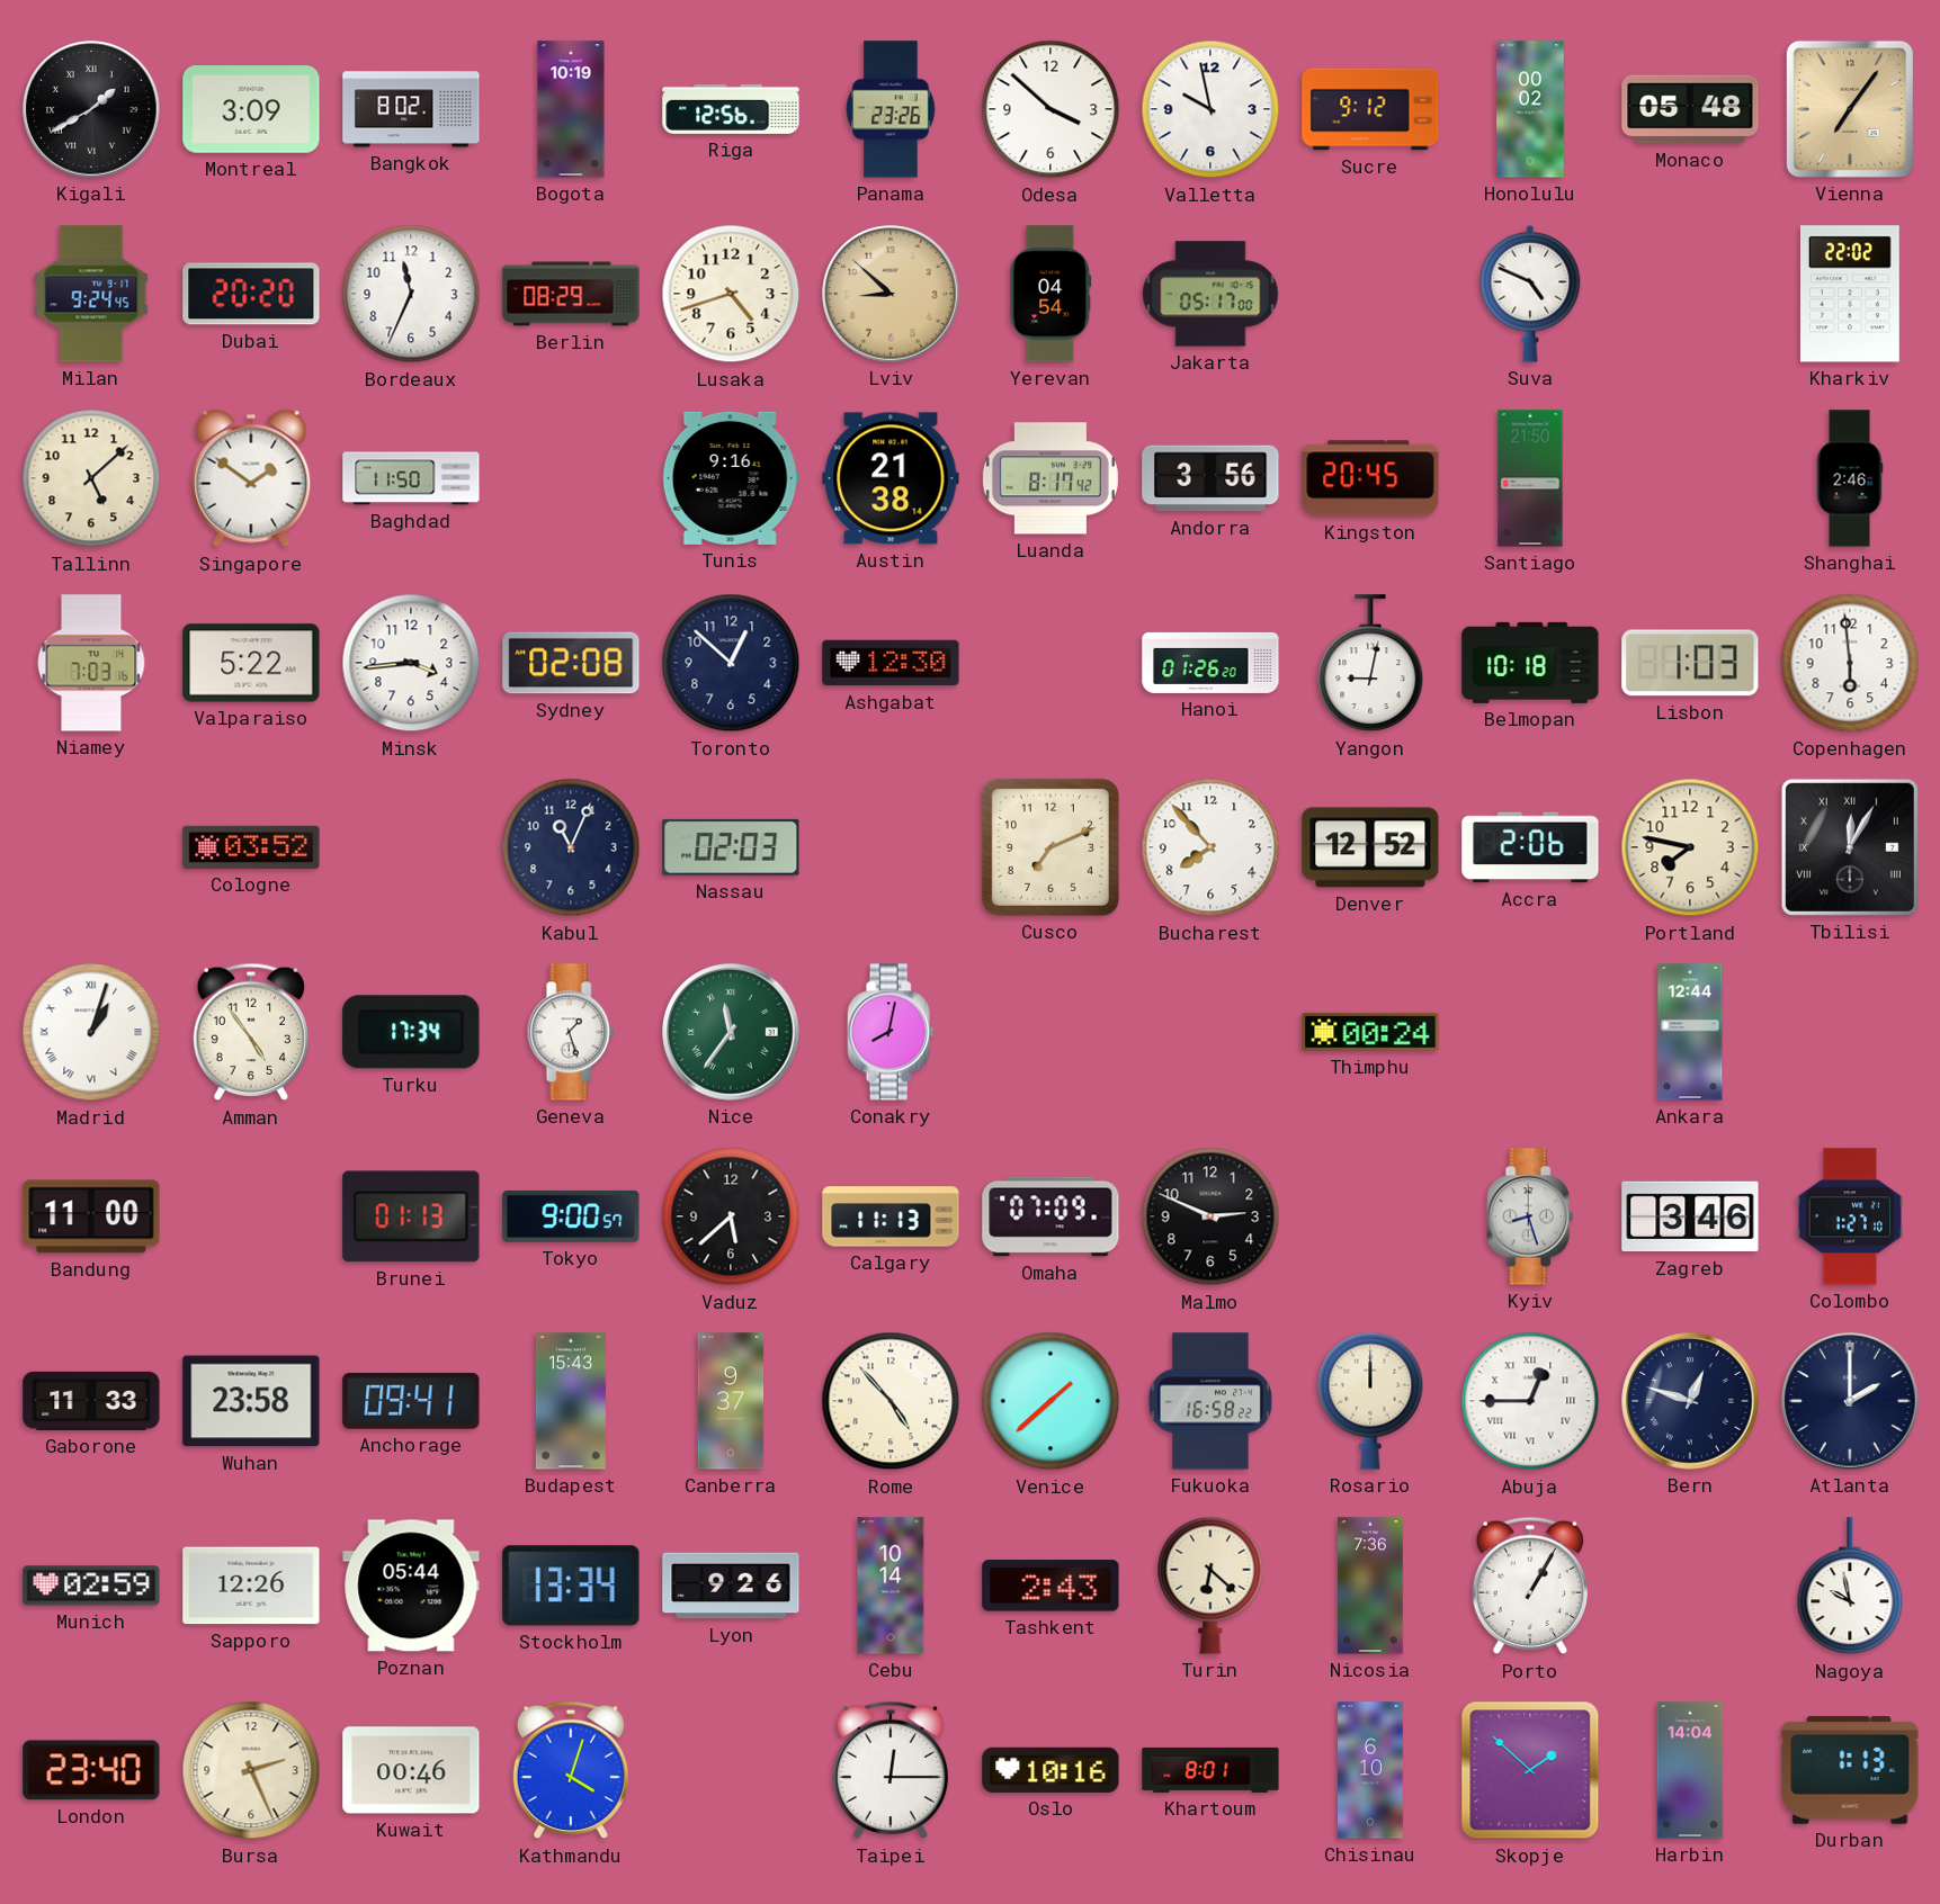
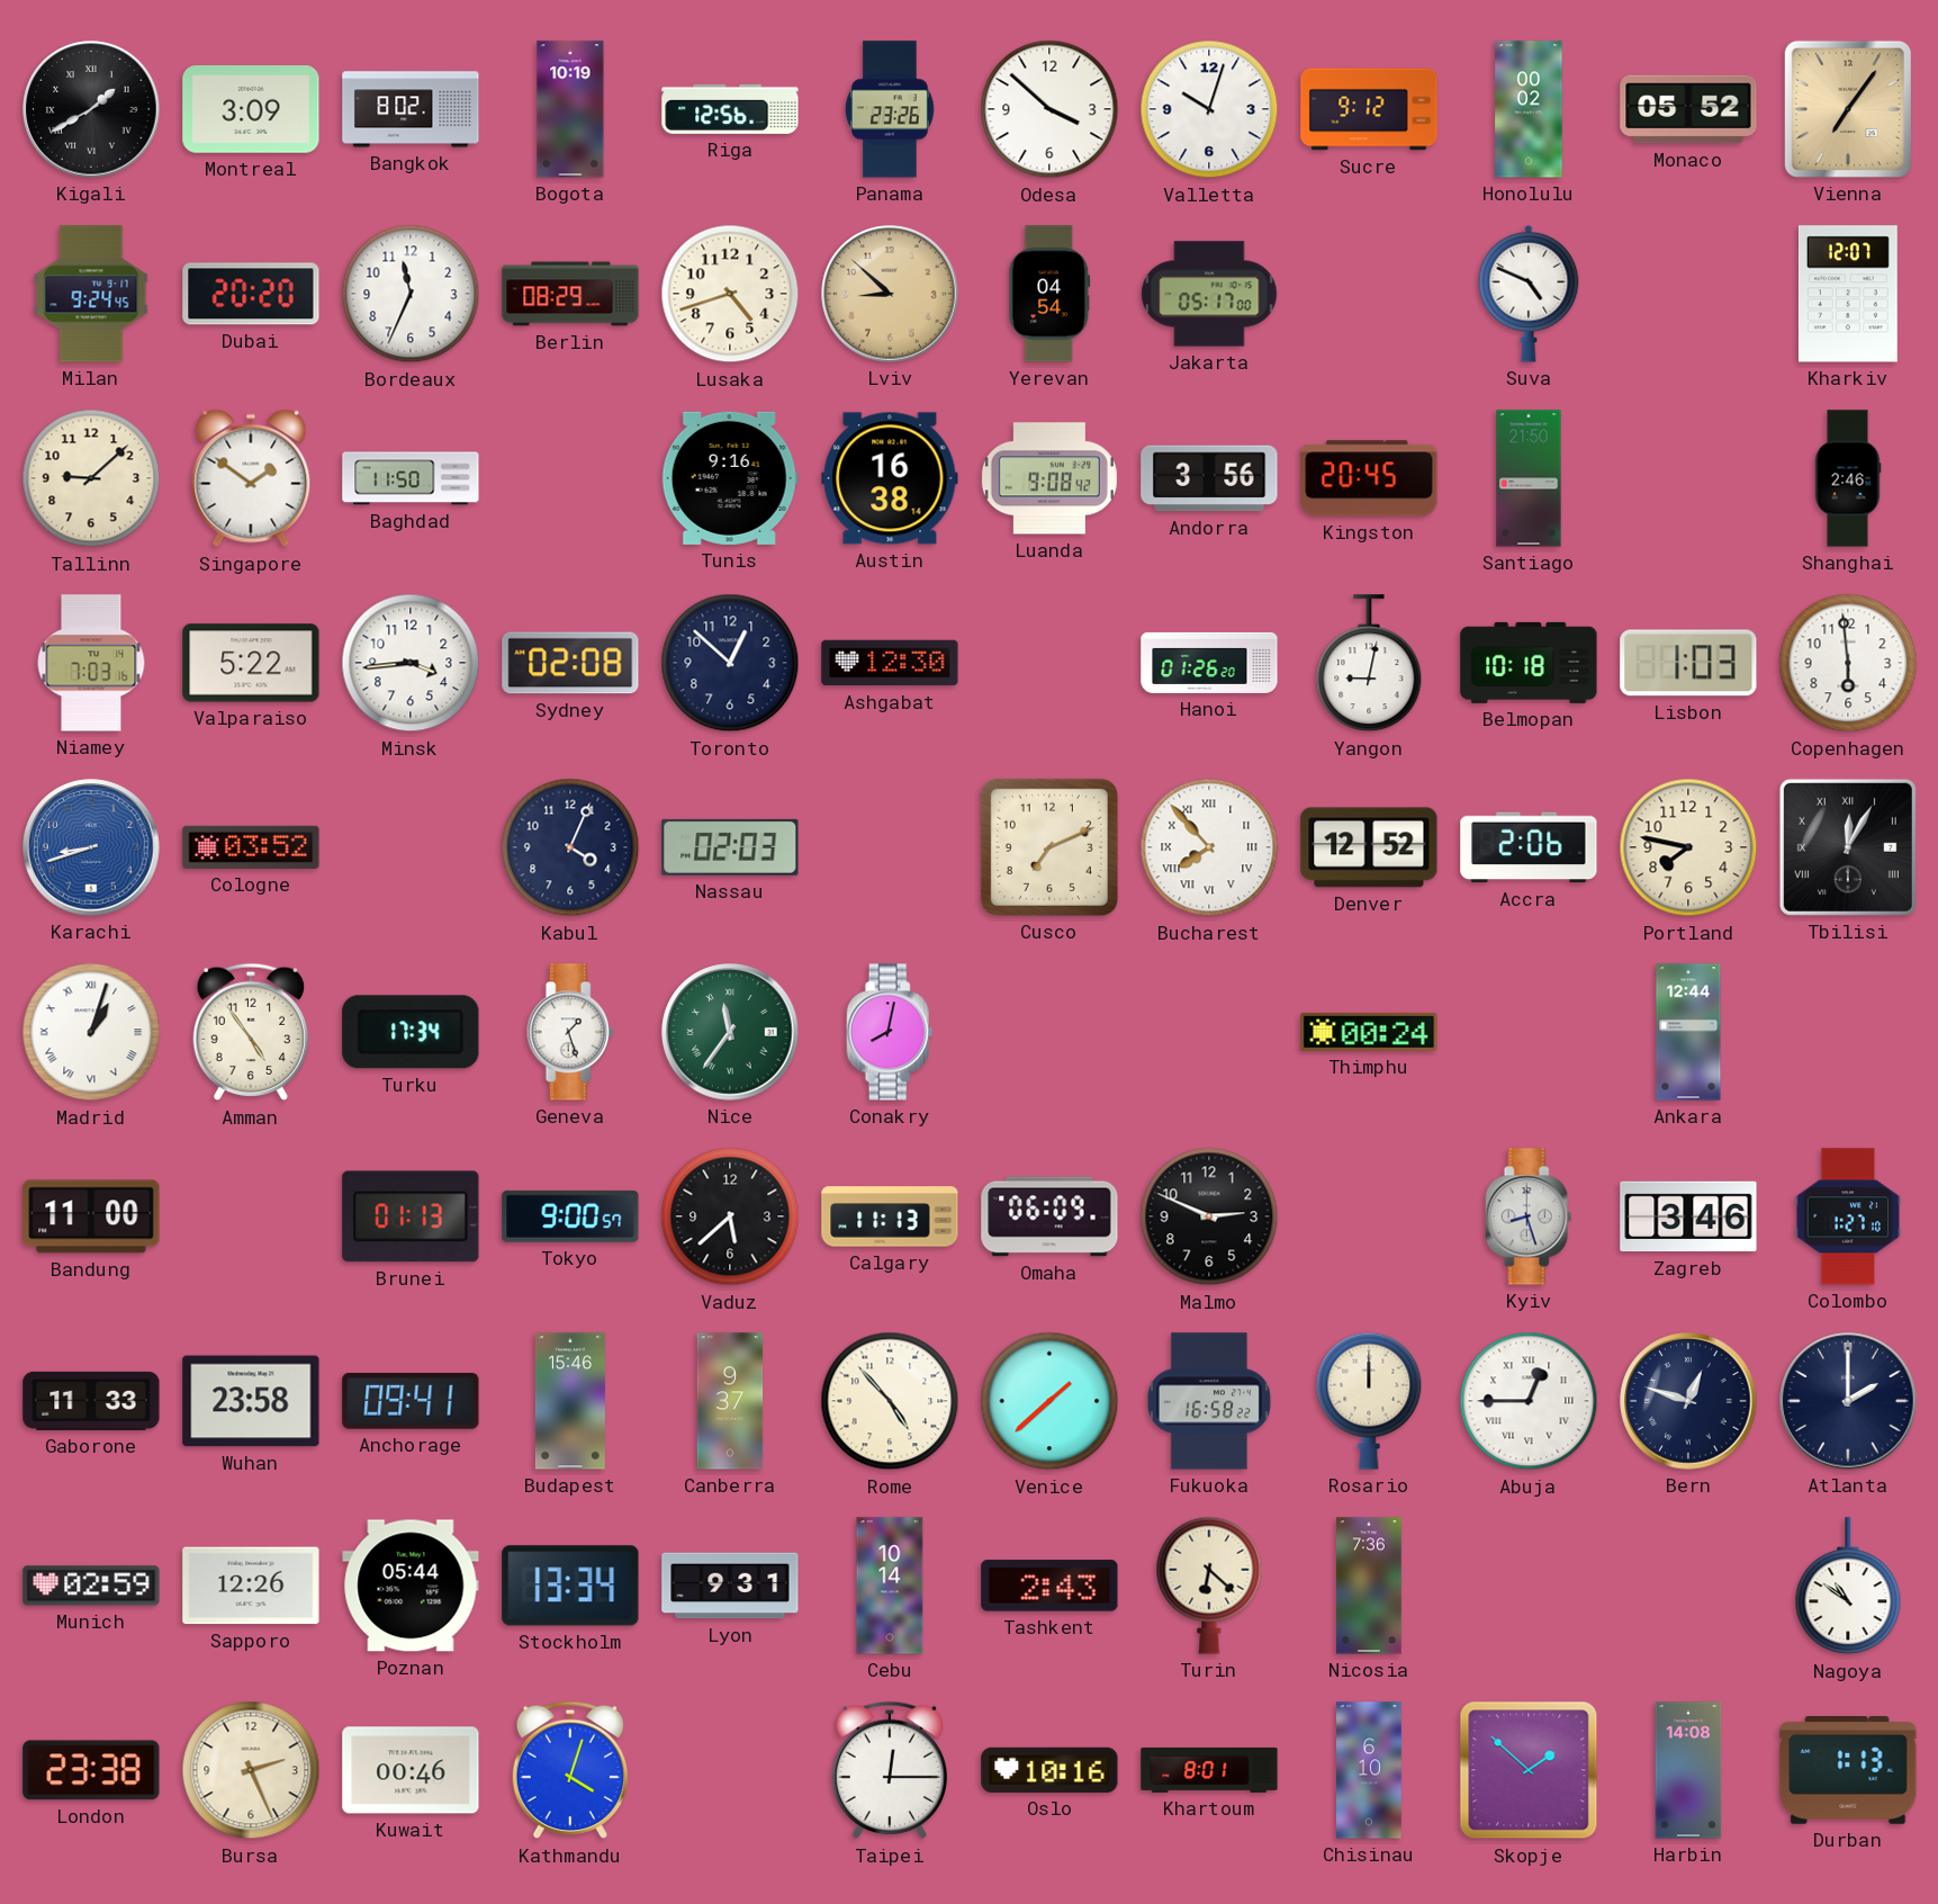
Valletta: 9:58 -> 10:03 (1209, 109)
Monaco: 05:48 -> 05:52 (1688, 109)
Kharkiv: 22:02 -> 12:07 (1848, 294)
Tallinn: 5:08 -> 9:08 (91, 478)
Austin: 21:38 -> 16:38 (890, 478)
Luanda: 8:17 -> 9:08 (1049, 478)
Karachi: none -> 8:42 (91, 847)
Kabul: 11:04 -> 4:04 (570, 847)
Bucharest numerals: Arabic -> Roman (1209, 847)
Omaha: 07:09 -> 06:09 (1049, 1216)
Budapest: 15:43 -> 15:46 (570, 1401)
Lyon: 9:26 -> 9:31 (730, 1586)
Porto: 1:05 -> none (1529, 1586)
Nagoya: 9:58 -> 10:51 (1848, 1587)
London: 23:40 -> 23:38 (91, 1770)
Harbin: 14:04 -> 14:08 (1688, 1770)
